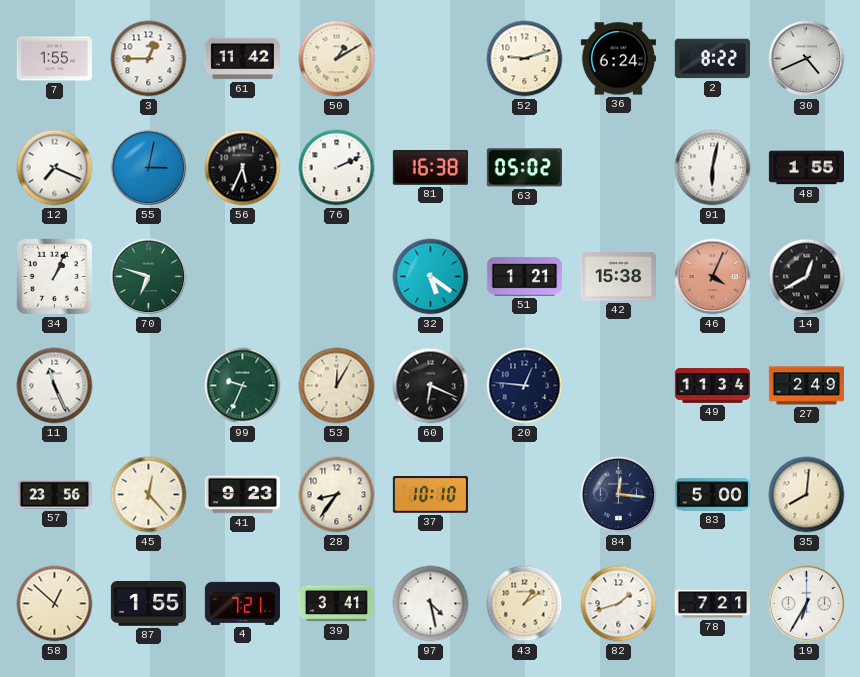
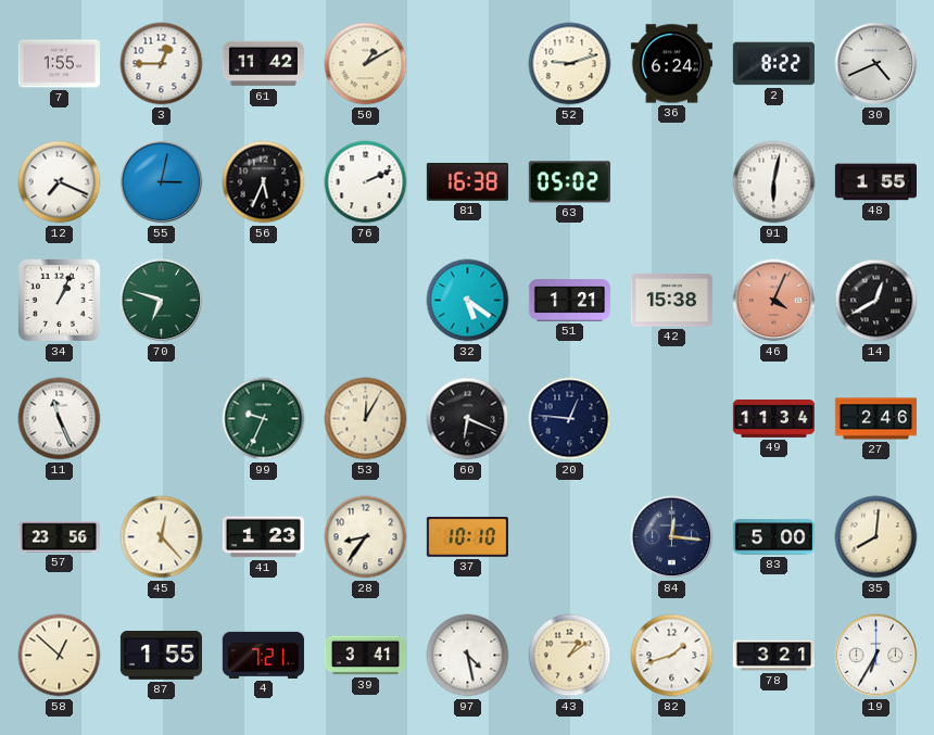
27: 2:49 -> 2:46 (875, 419)
41: 9:23 -> 1:23 (263, 537)
78: 7:21 -> 3:21 (773, 656)
